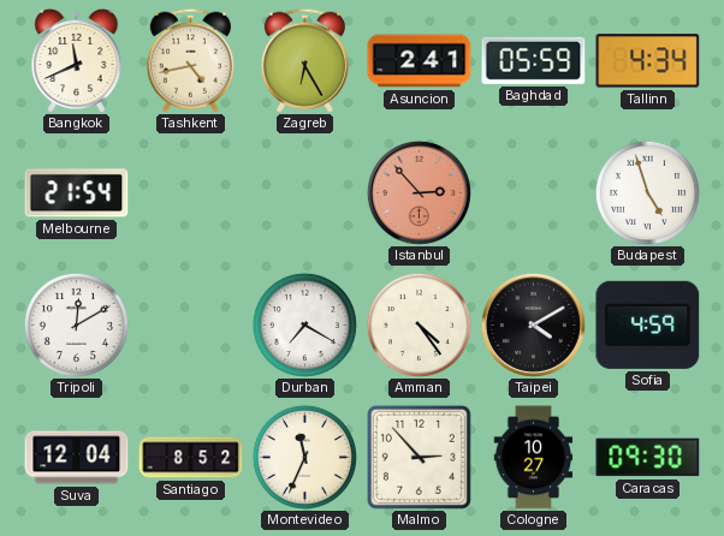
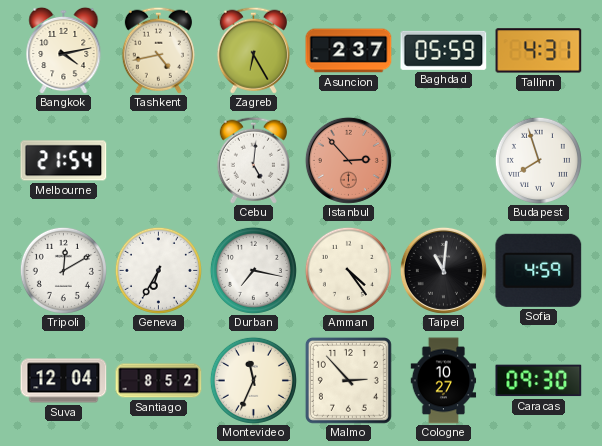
Bangkok: 11:41 -> 4:13 (64, 50)
Asuncion: 2:41 -> 2:37 (349, 51)
Tallinn: 4:34 -> 4:31 (539, 51)
Cebu: none -> 5:01 (253, 160)
Budapest: 4:57 -> 7:57 (538, 160)
Geneva: none -> 6:35 (158, 270)
Durban: 7:20 -> 7:17 (253, 270)
Taipei: 4:10 -> 11:01 (443, 270)
